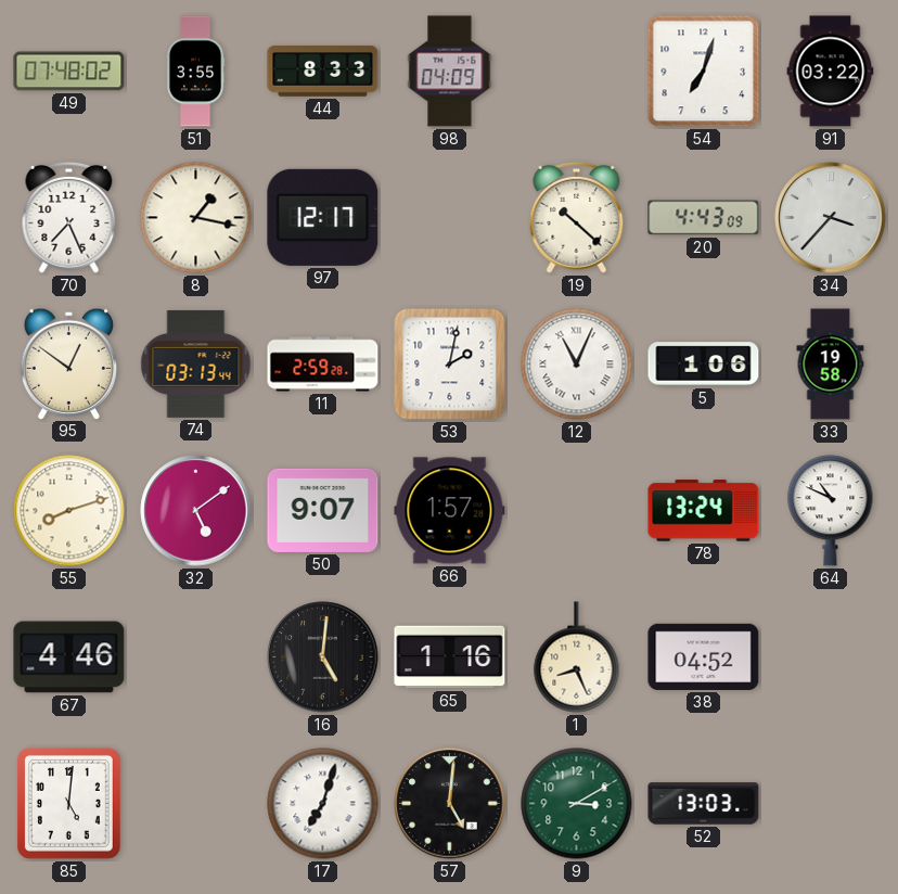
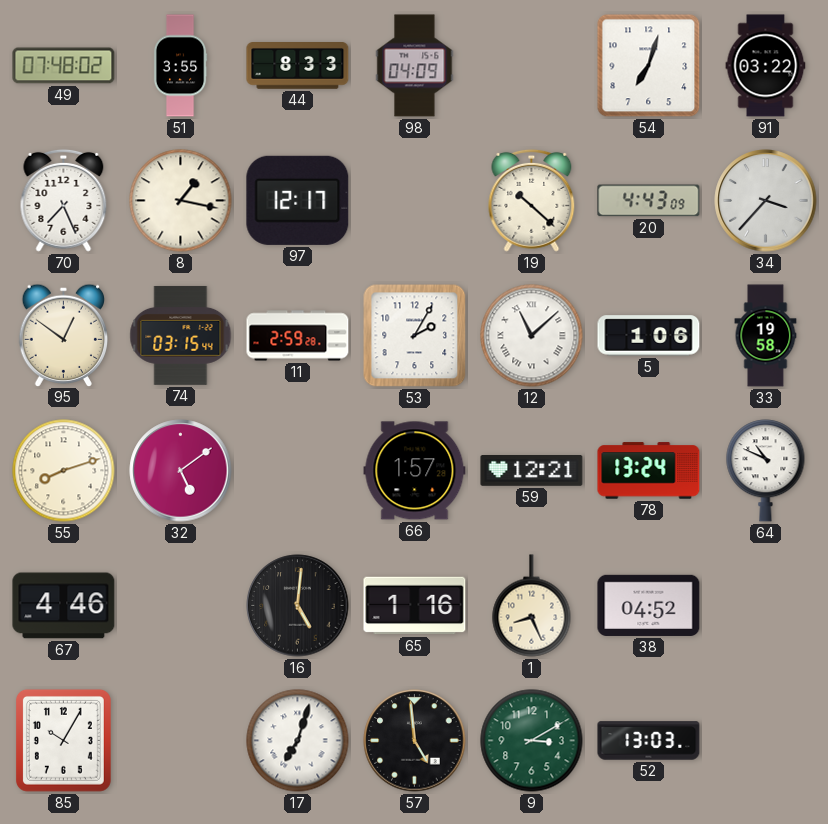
74: 03:13 -> 03:15 (181, 335)
53: 2:02 -> 2:05 (415, 336)
12: 11:04 -> 11:08 (532, 336)
50: 9:07 -> none (323, 510)
59: none -> 12:21 (532, 471)
85: 5:01 -> 10:05 (63, 740)
57: 5:01 -> 4:59 (415, 741)
